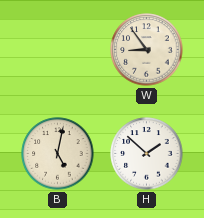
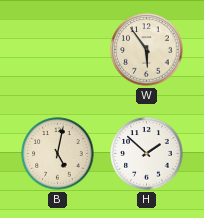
W: 8:54 -> 5:54 (147, 50)
